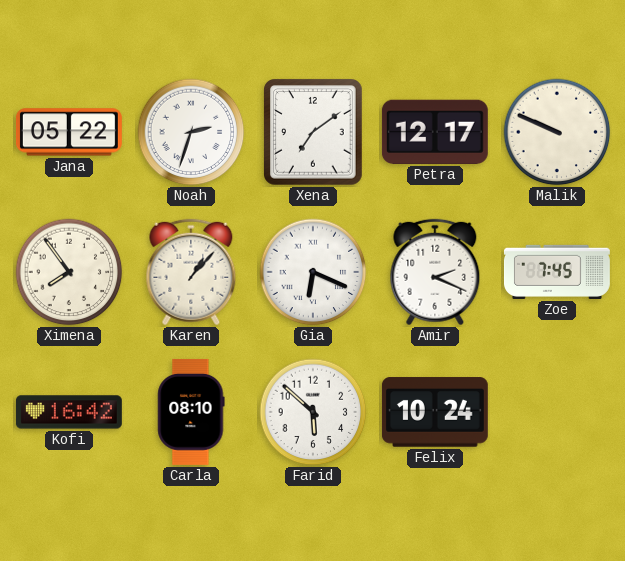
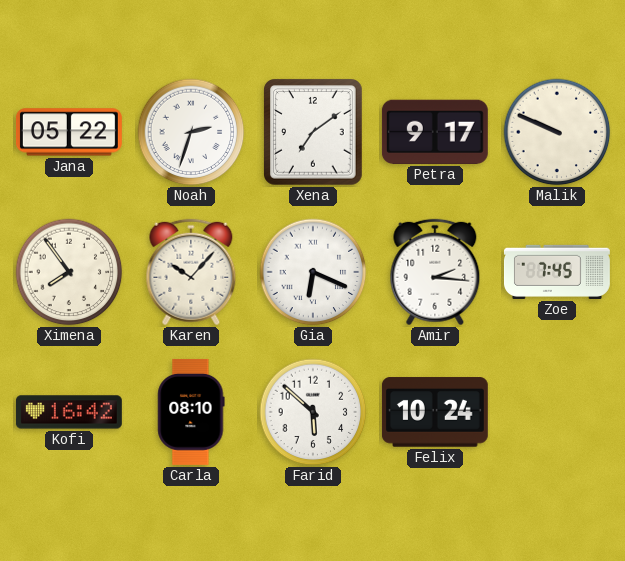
Petra: 12:17 -> 9:17 (435, 132)
Karen: 1:07 -> 10:07 (191, 272)
Amir: 2:19 -> 2:16 (435, 272)
